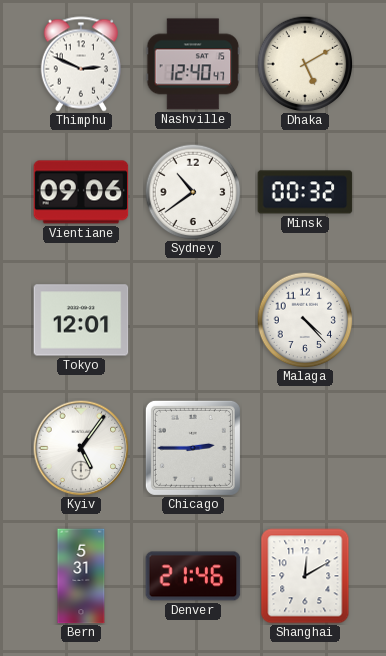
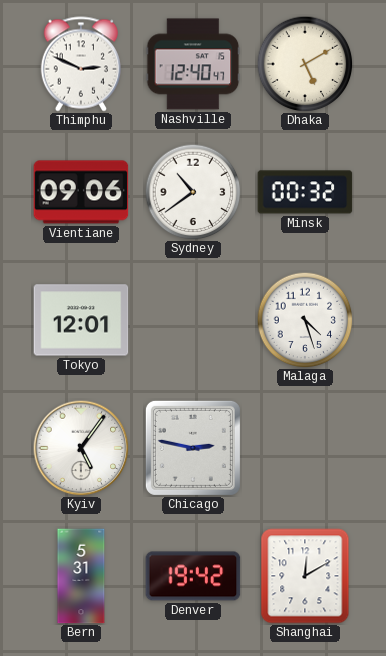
Malaga: 4:23 -> 4:27 (305, 320)
Chicago: 2:45 -> 2:47 (193, 448)
Denver: 21:46 -> 19:42 (193, 576)
